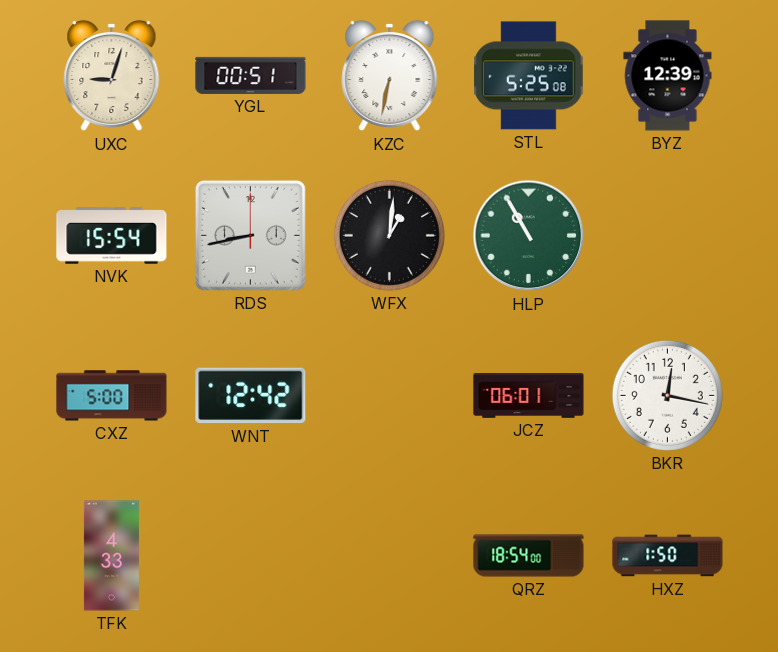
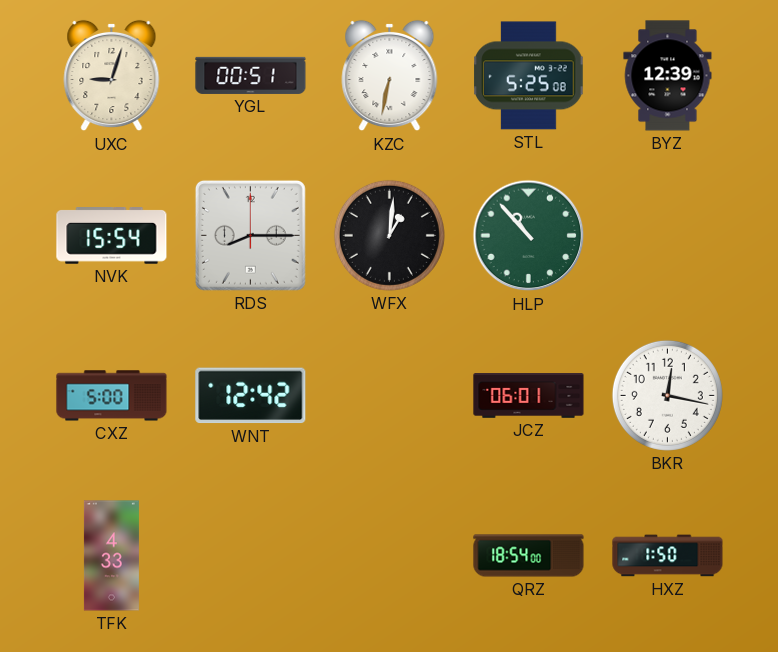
RDS: 8:43 -> 8:15 (250, 235)
HLP: 10:55 -> 10:53 (529, 236)
